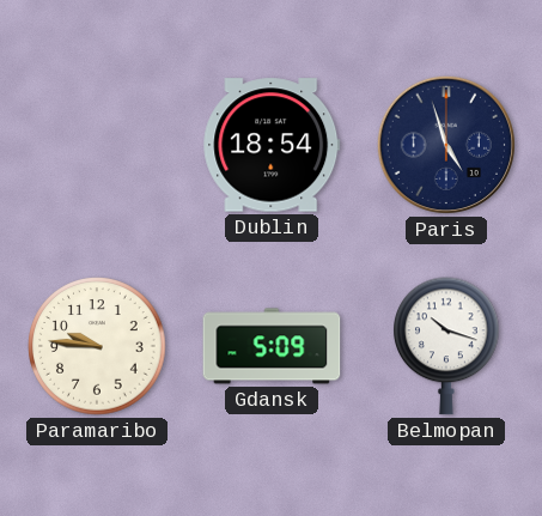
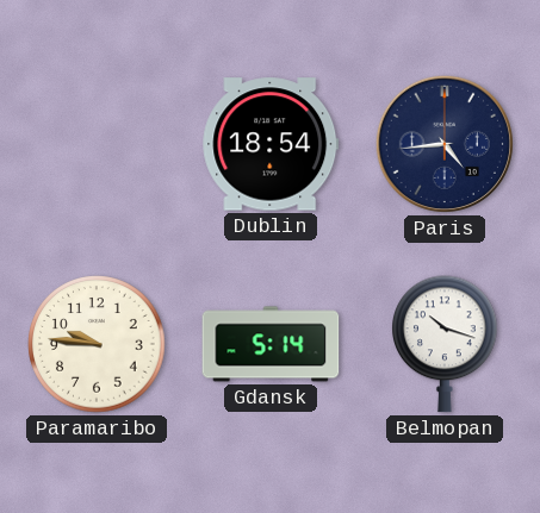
Paris: 4:57 -> 4:44 (445, 144)
Gdansk: 5:09 -> 5:14 (271, 344)
